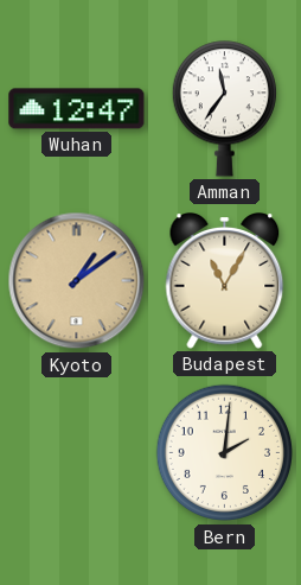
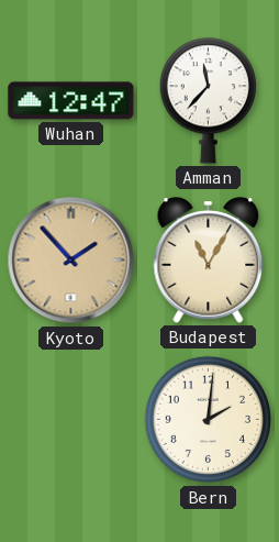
Amman: 11:36 -> 11:37 (208, 101)
Kyoto: 1:09 -> 1:53 (71, 261)
